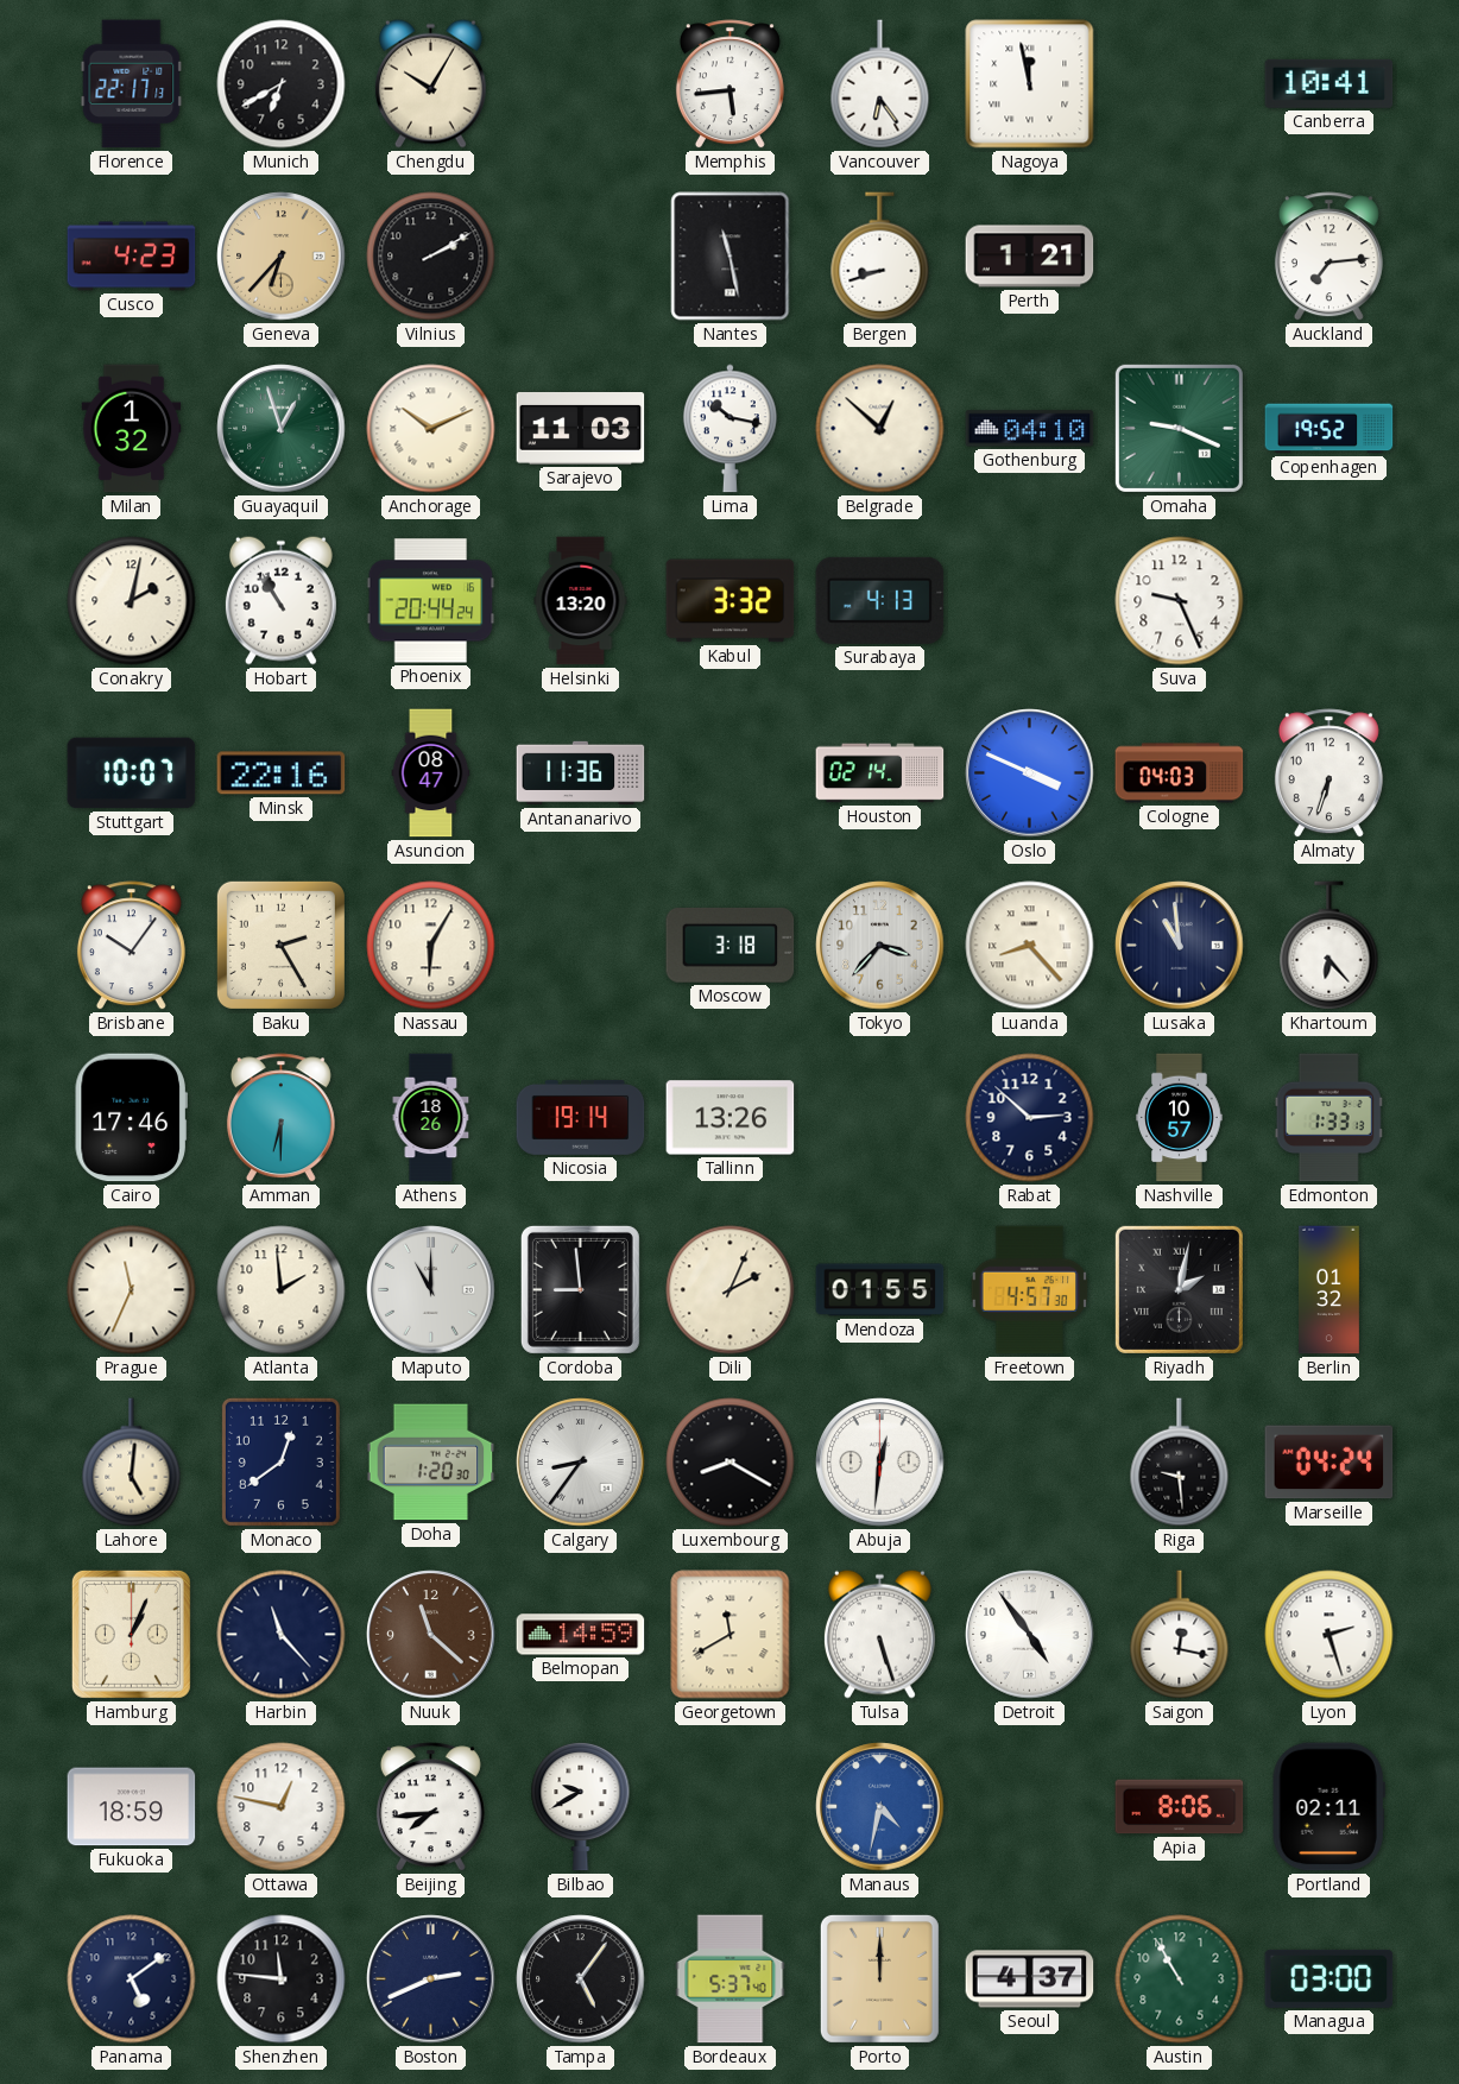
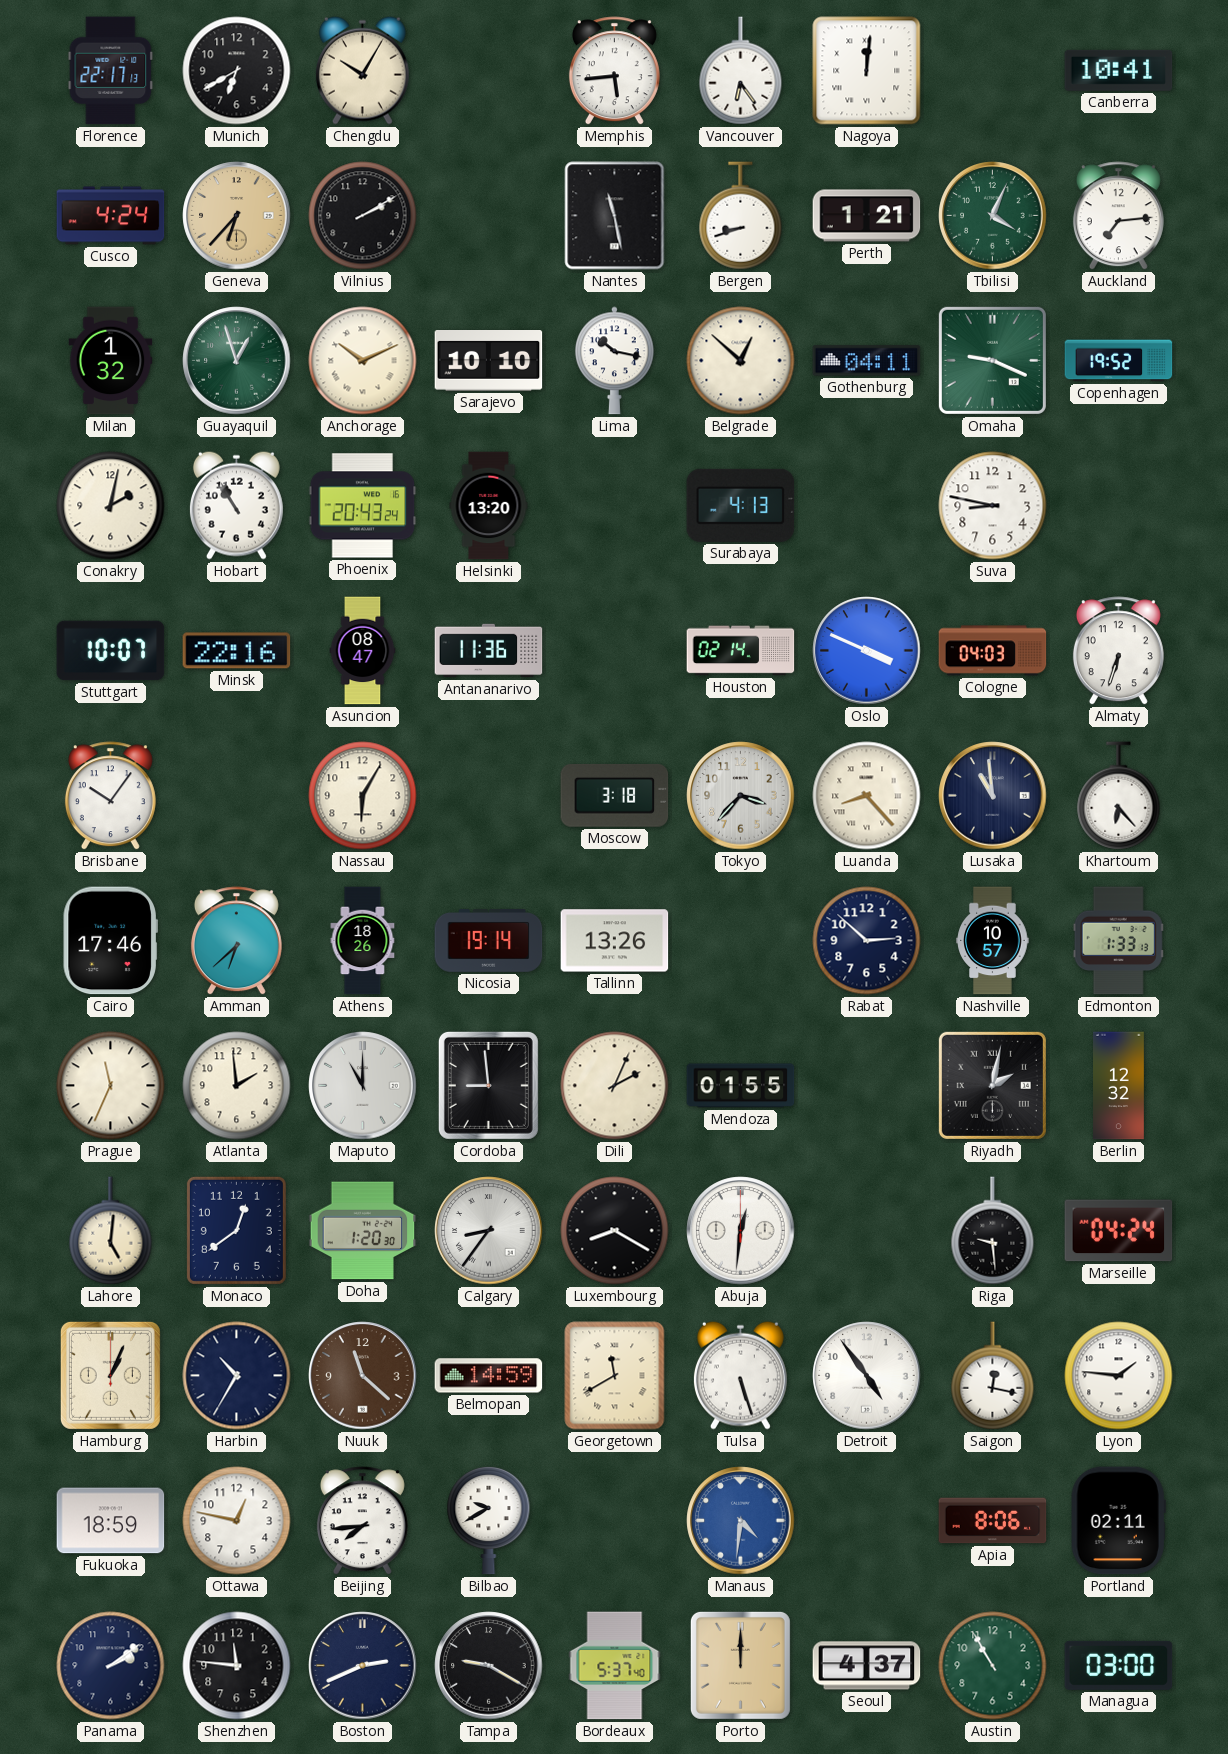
Nagoya: 11:58 -> 12:01 (867, 71)
Cusco: 4:23 -> 4:24 (111, 216)
Tbilisi: none -> 4:04 (993, 216)
Sarajevo: 11:03 -> 10:10 (489, 361)
Gothenburg: 04:10 -> 04:11 (867, 361)
Phoenix: 20:44 -> 20:43 (363, 506)
Kabul: 3:32 -> none (731, 601)
Suva: 9:26 -> 8:47 (993, 506)
Baku: 2:25 -> none (280, 945)
Amman: 6:30 -> 6:38 (236, 941)
Freetown: 4:57 -> none (1030, 1290)
Berlin: 01:32 -> 12:32 (1119, 1086)
Harbin: 11:23 -> 10:35 (237, 1376)
Lyon: 2:27 -> 1:46 (1119, 1376)
Manaus: 4:32 -> 4:31 (741, 1521)
Panama: 5:09 -> 2:09 (111, 1666)
Tampa: 5:06 -> 9:20 (489, 1666)
